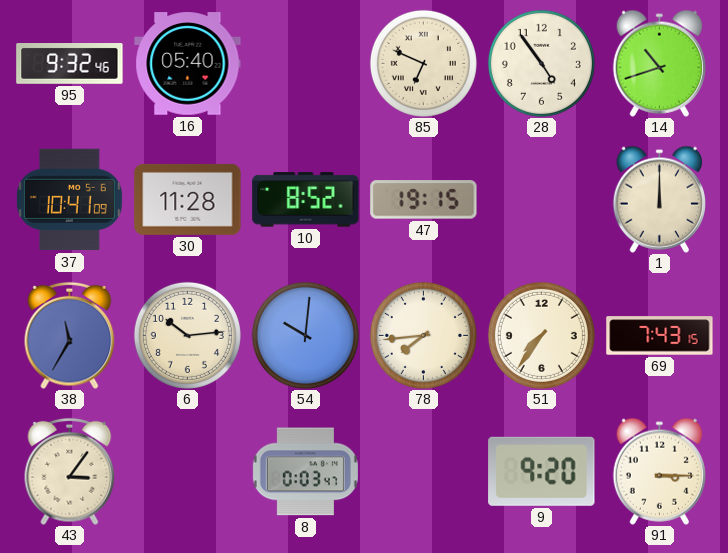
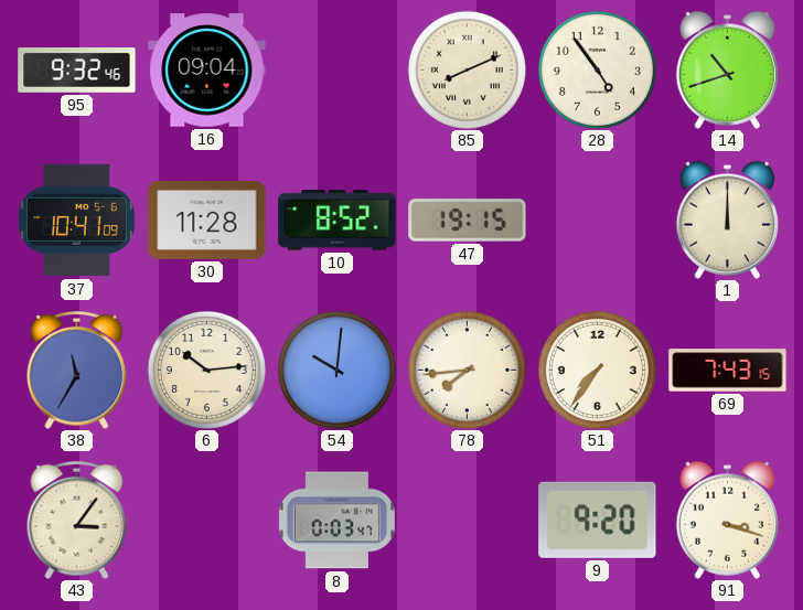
16: 05:40 -> 09:04 (207, 71)
85: 6:49 -> 8:11 (467, 69)
91: 3:15 -> 3:18 (727, 520)
